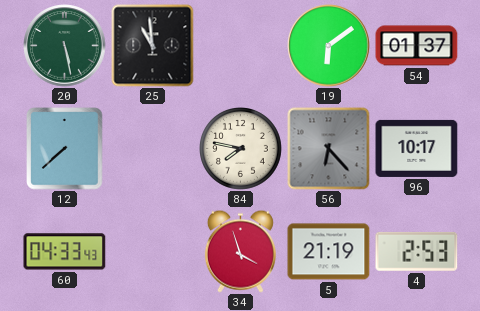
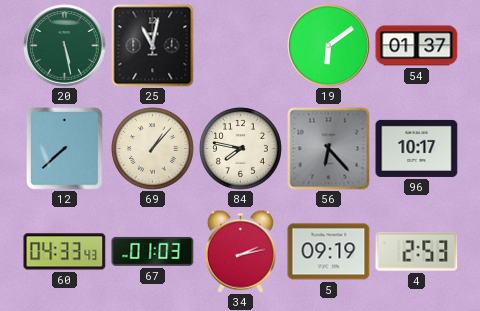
25: 10:59 -> 11:02 (153, 46)
69: none -> 1:07 (153, 149)
67: none -> 01:03 (153, 251)
34: 3:57 -> 2:13 (240, 251)
5: 21:19 -> 09:19 (329, 252)
